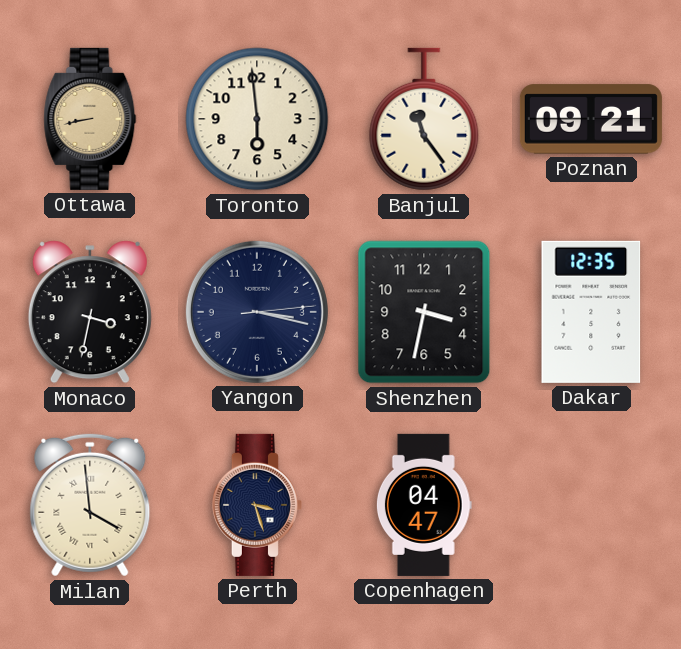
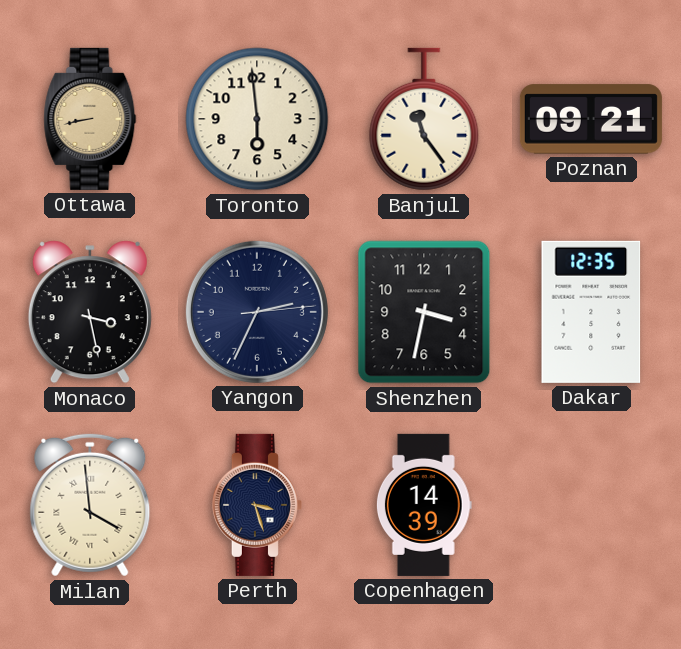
Monaco: 3:32 -> 3:28 (90, 312)
Yangon: 3:17 -> 2:34 (257, 312)
Copenhagen: 04:47 -> 14:39 (424, 505)
